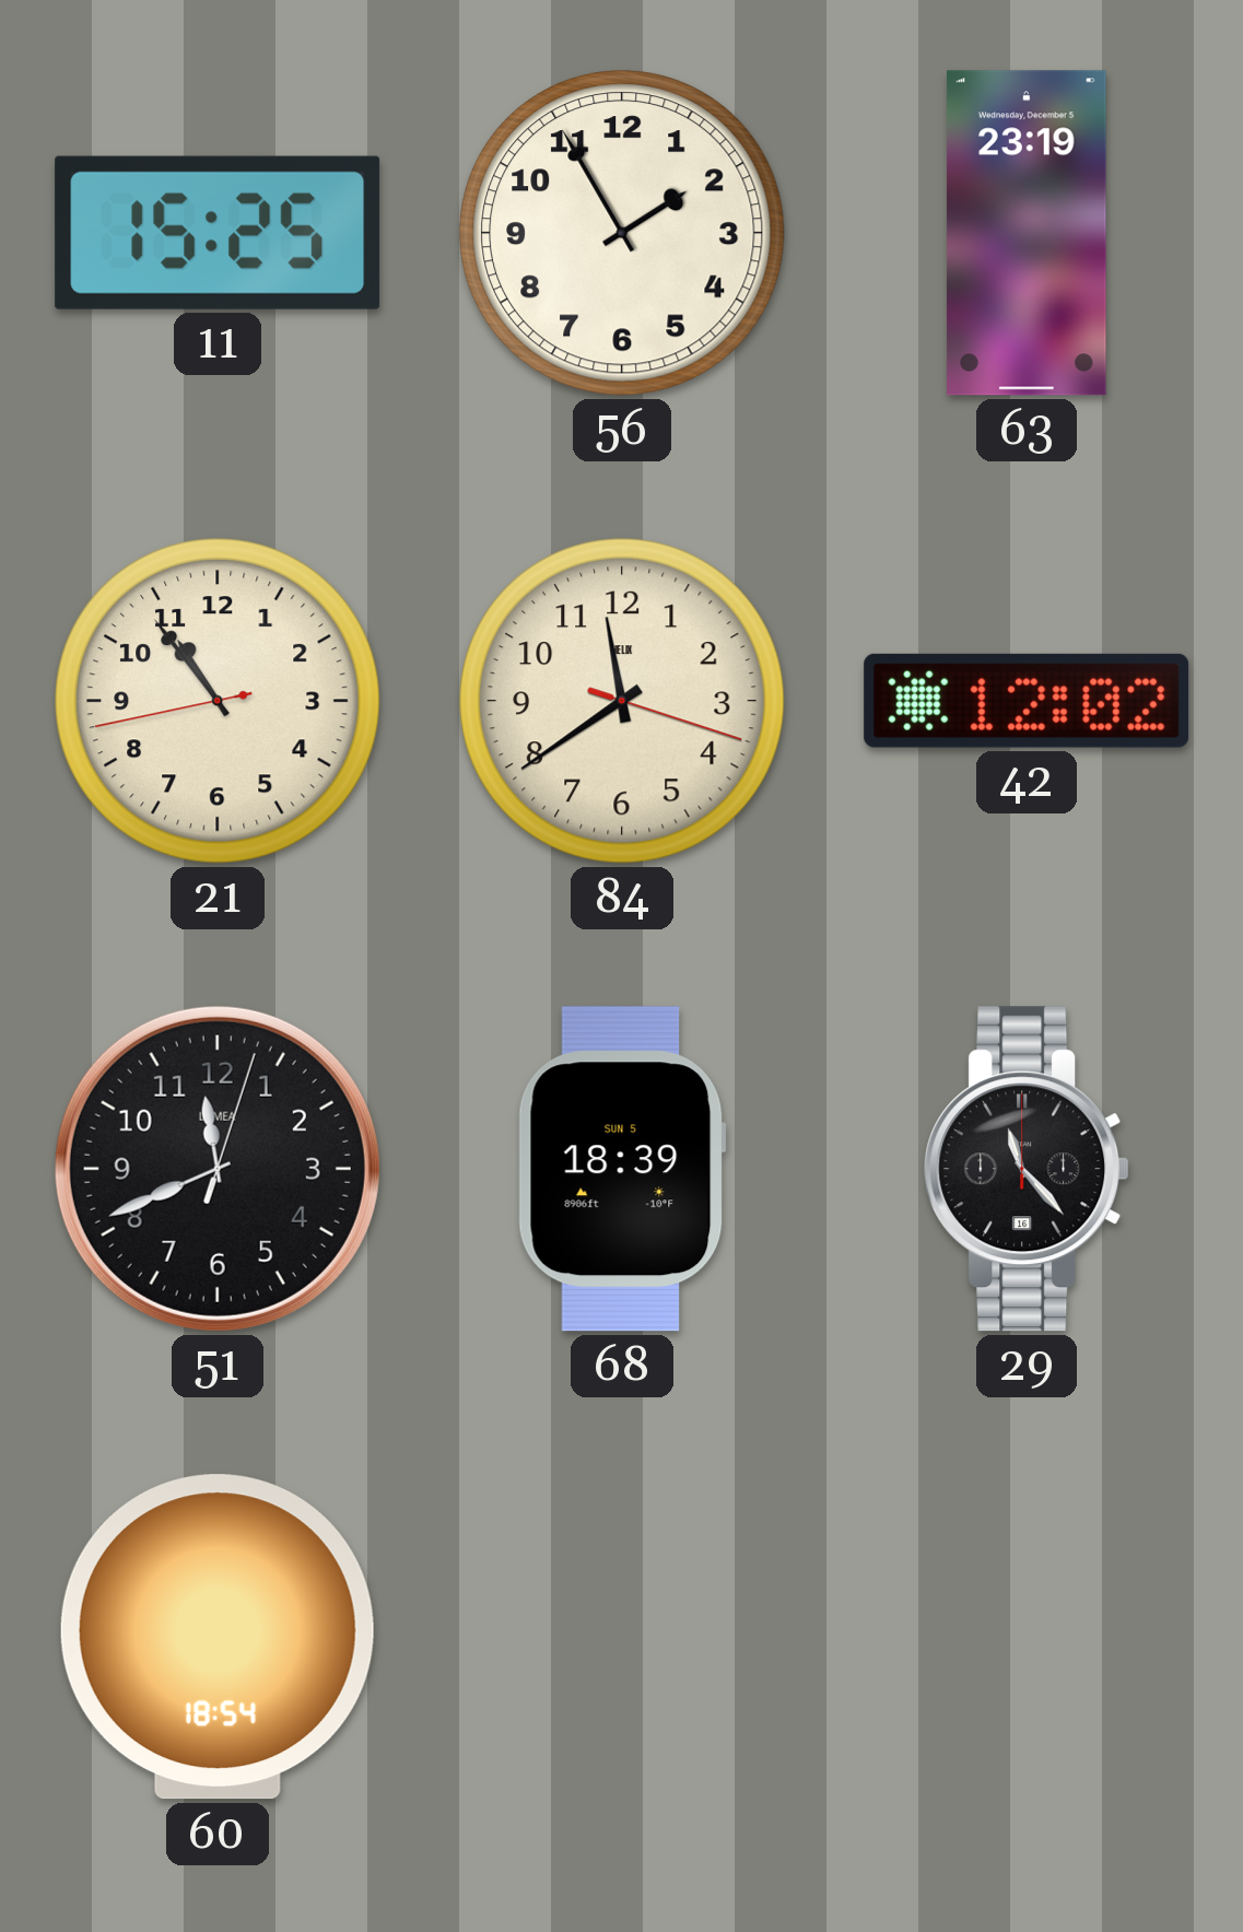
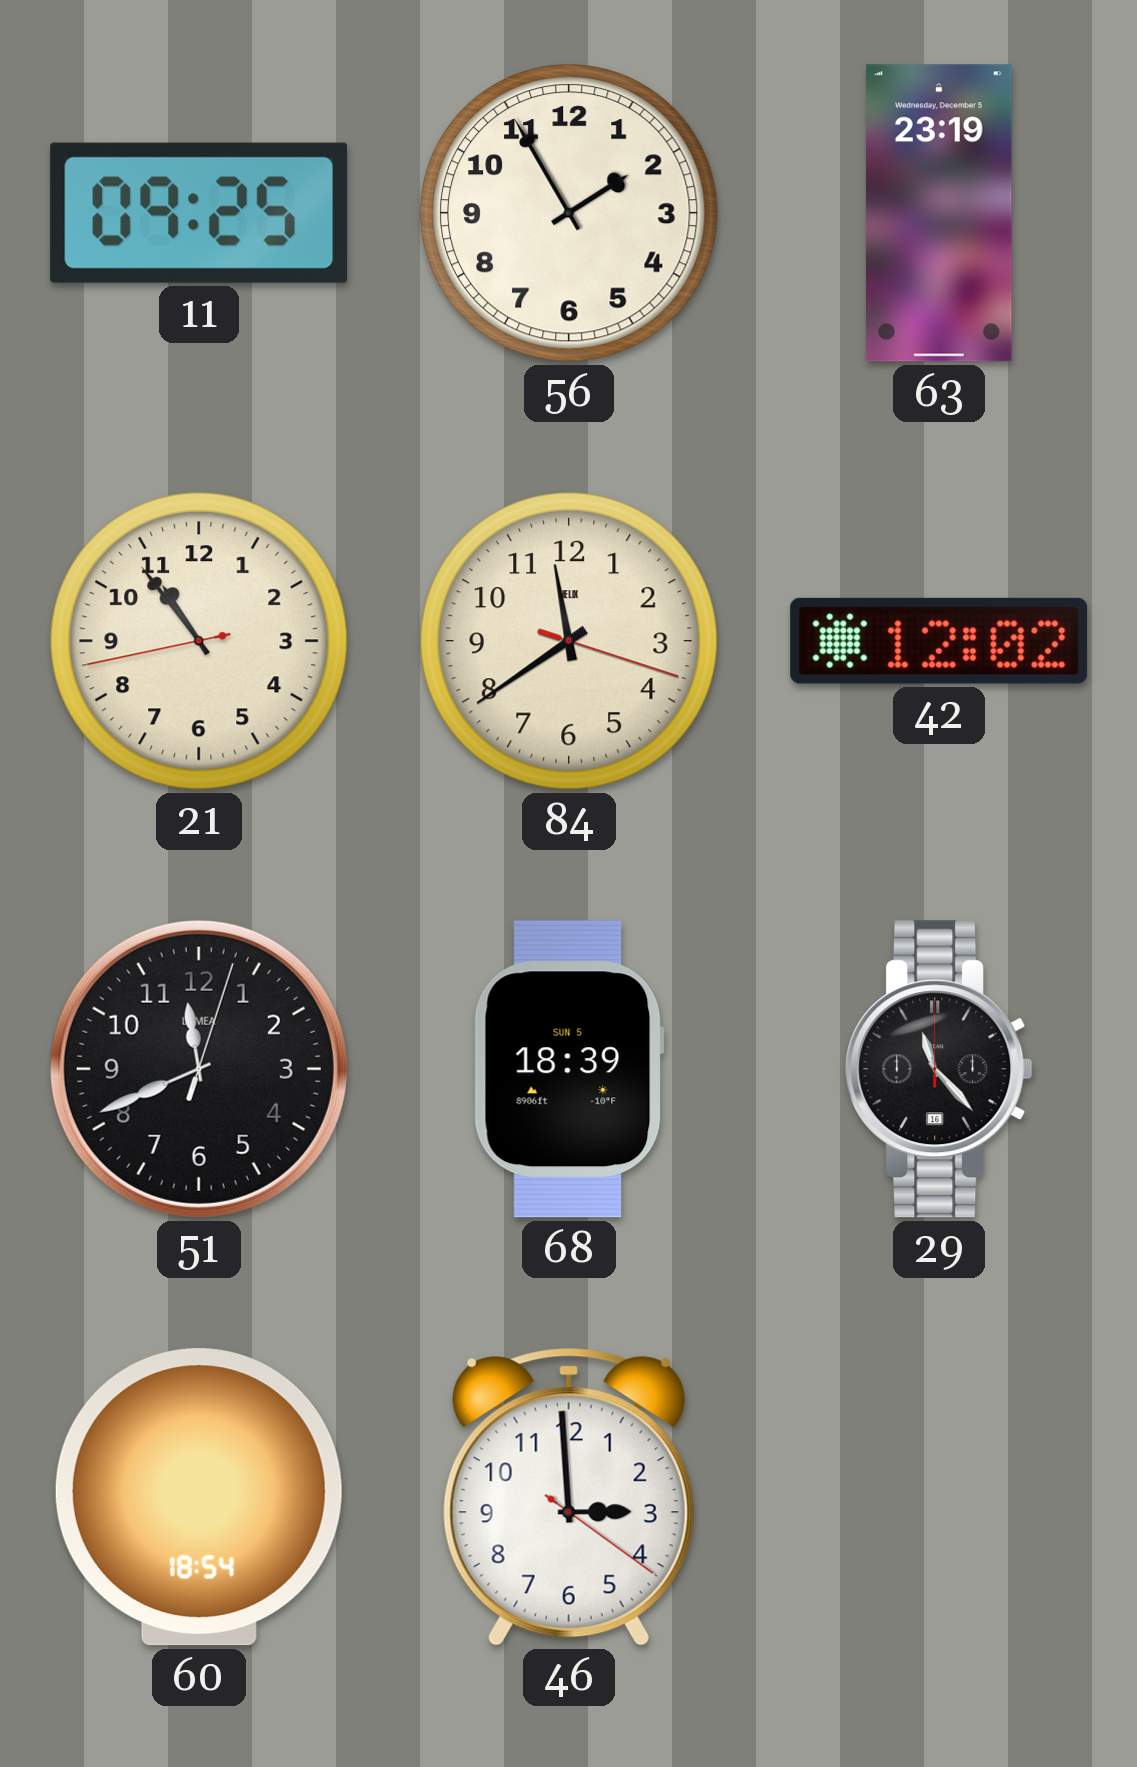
11: 15:25 -> 09:25 (199, 213)
46: none -> 2:59 (569, 1497)
